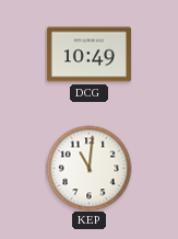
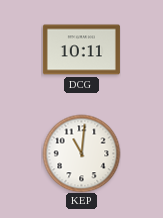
DCG: 10:49 -> 10:11 (81, 50)
